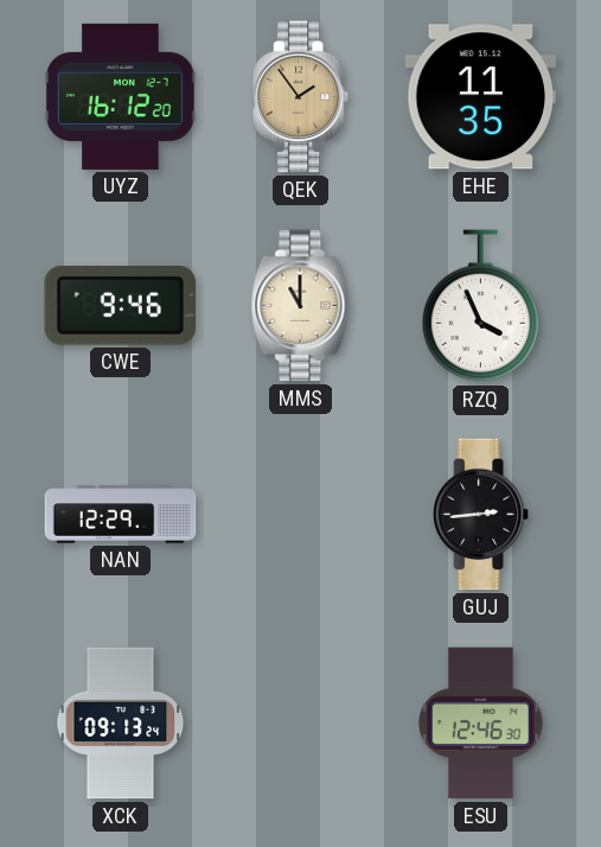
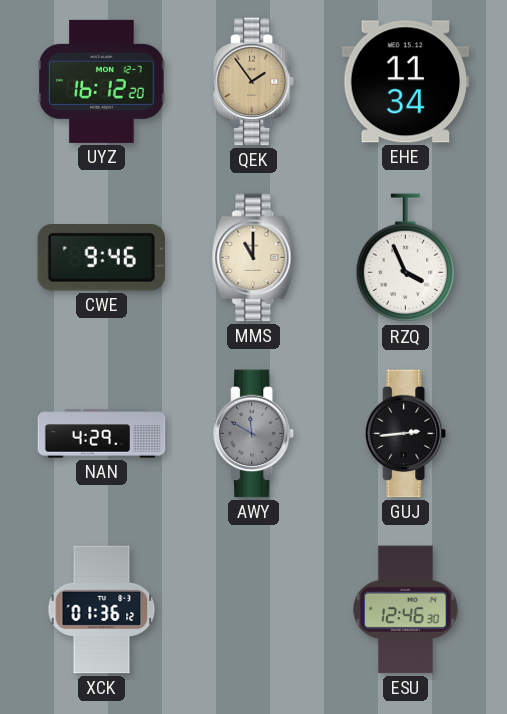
EHE: 11:35 -> 11:34 (406, 82)
NAN: 12:29 -> 4:29 (102, 434)
AWY: none -> 11:50 (254, 434)
XCK: 09:13 -> 01:36 (102, 610)
